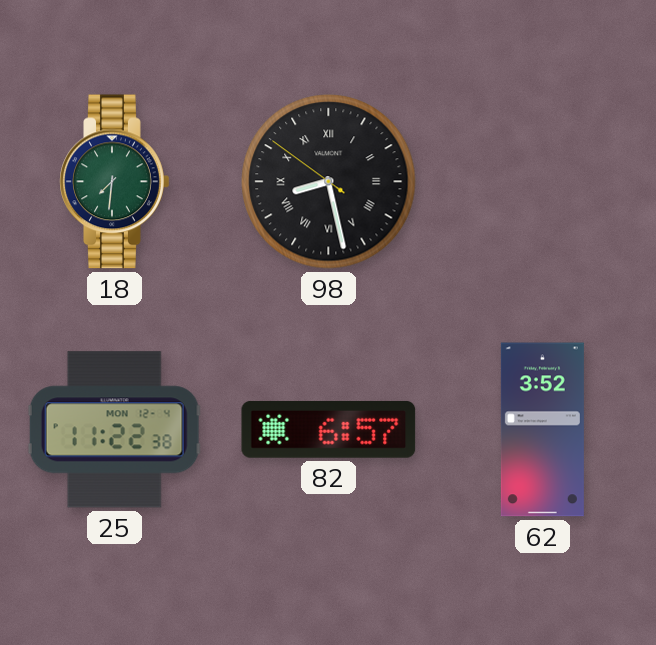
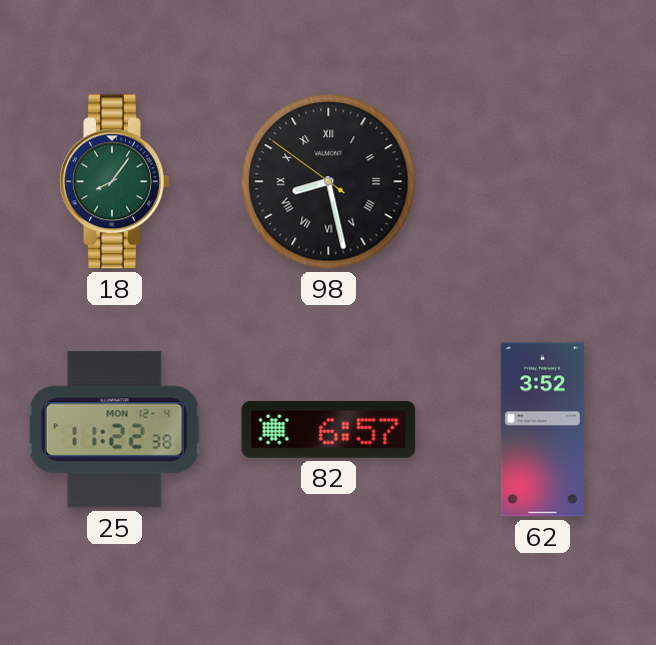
18: 7:31 -> 8:06 (115, 182)
